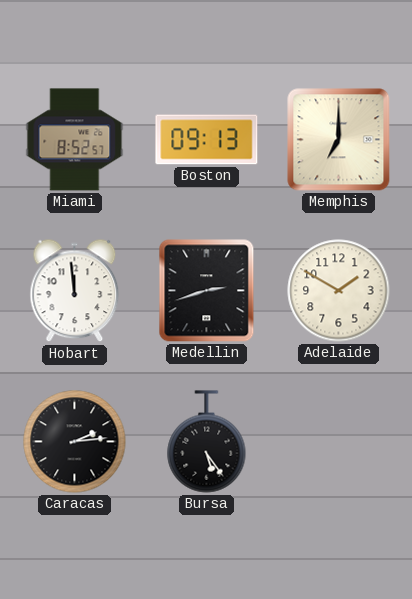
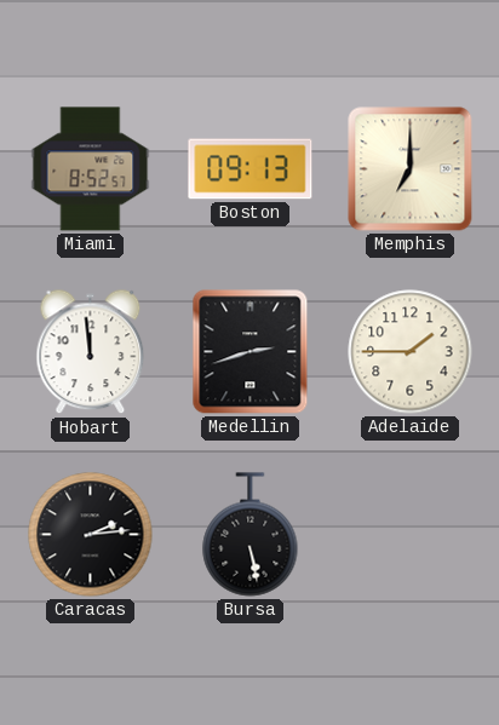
Adelaide: 1:50 -> 1:45 (411, 352)
Bursa: 5:24 -> 5:28 (251, 535)
